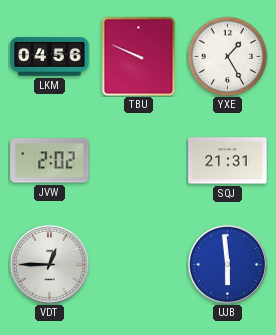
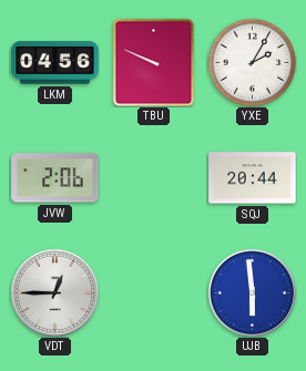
YXE: 1:25 -> 2:05 (252, 62)
JVW: 2:02 -> 2:06 (55, 178)
SQJ: 21:31 -> 20:44 (253, 178)
